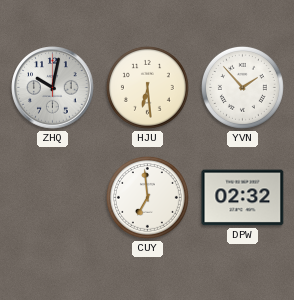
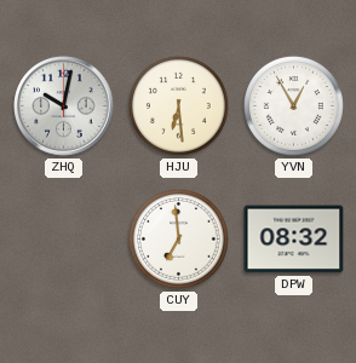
YVN: 1:53 -> 12:55 (293, 105)
DPW: 02:32 -> 08:32 (294, 240)
